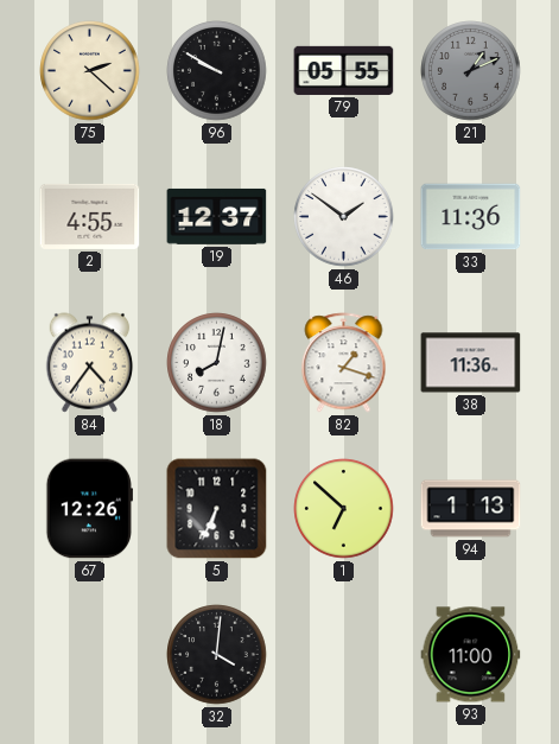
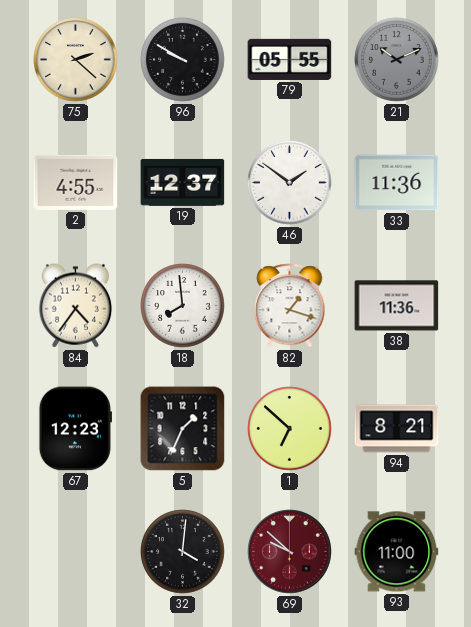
21: 1:11 -> 10:11 (397, 60)
18: 8:02 -> 7:59 (183, 306)
67: 12:26 -> 12:23 (75, 429)
5: 6:34 -> 1:34 (183, 429)
94: 1:13 -> 8:21 (397, 429)
69: none -> 9:52 (290, 552)
